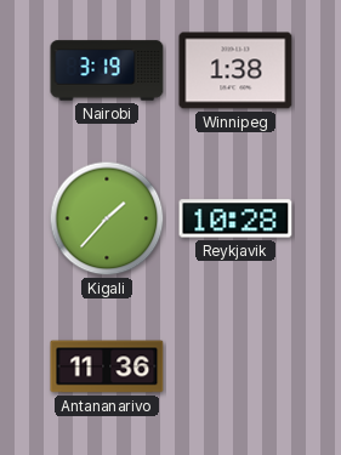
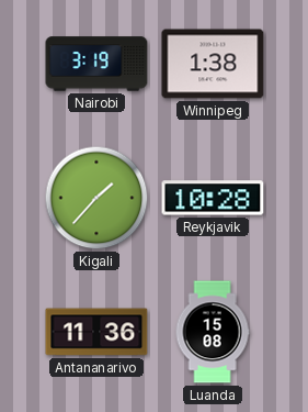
Luanda: none -> 15:08 (213, 332)
